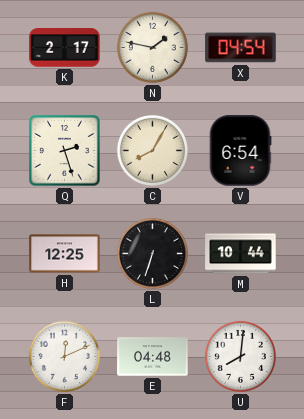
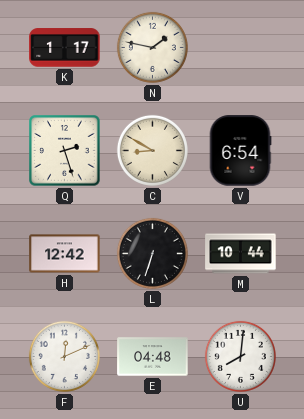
K: 2:17 -> 1:17 (65, 48)
X: 04:54 -> none (241, 48)
C: 8:05 -> 8:50 (152, 150)
H: 12:25 -> 12:42 (65, 254)
